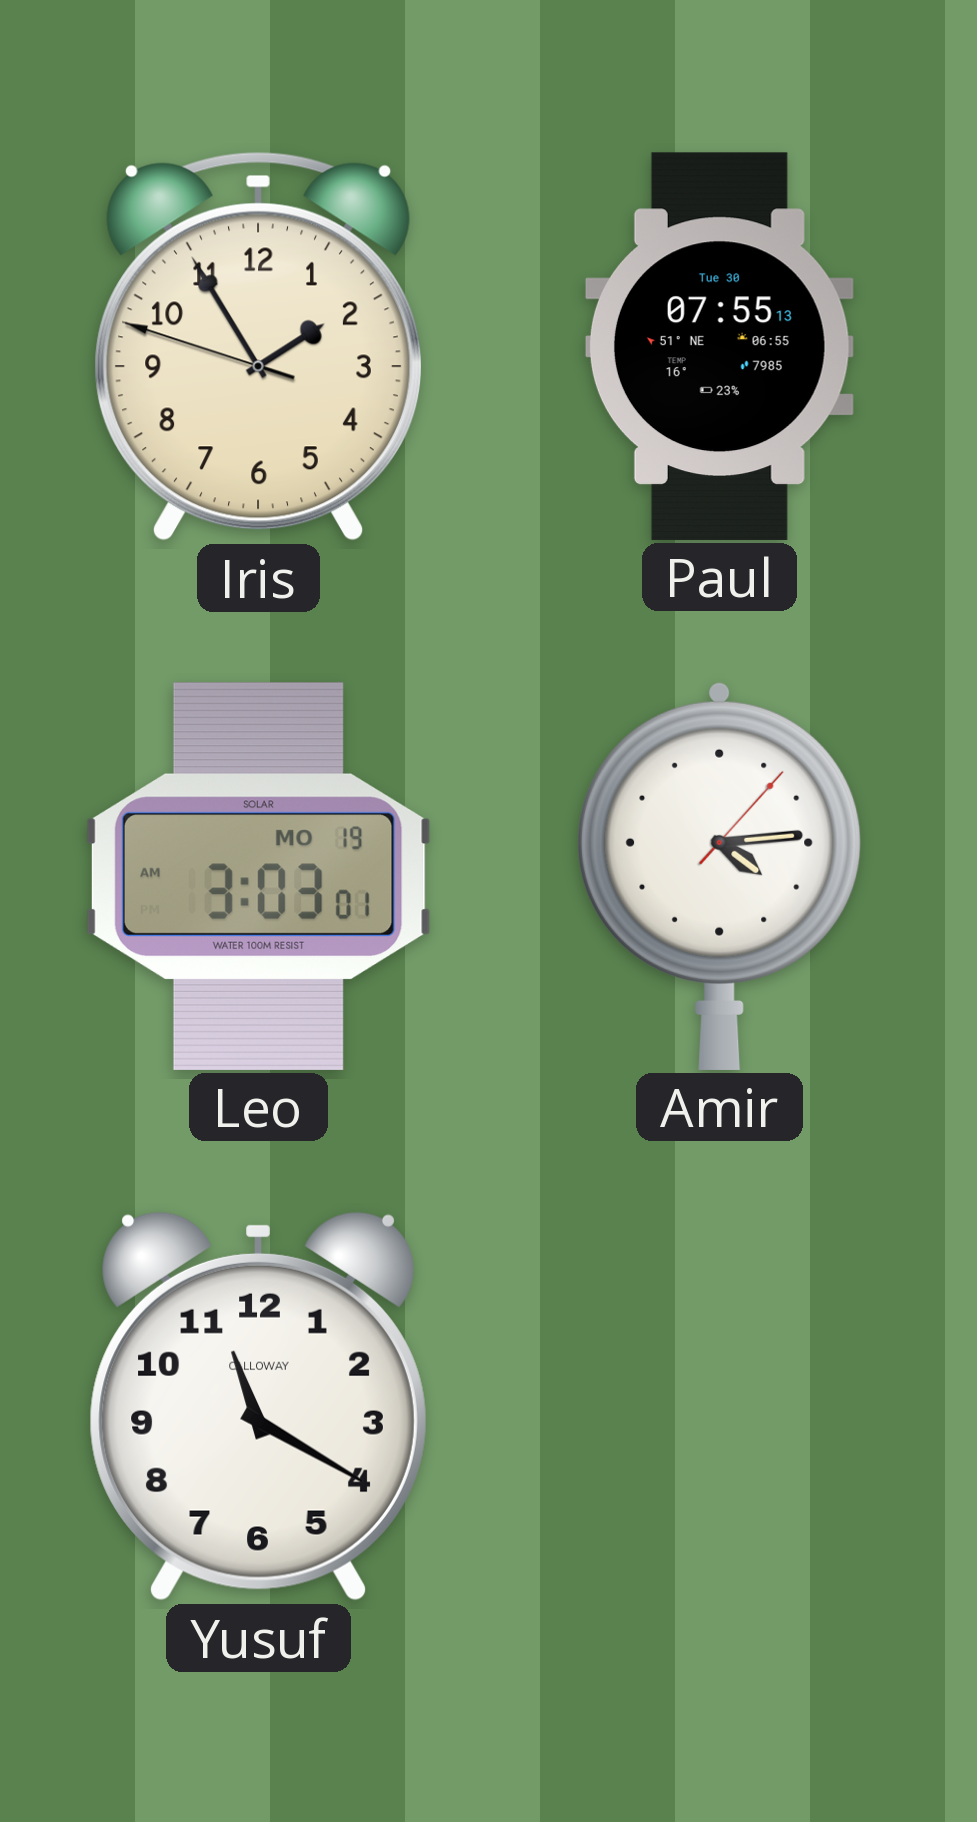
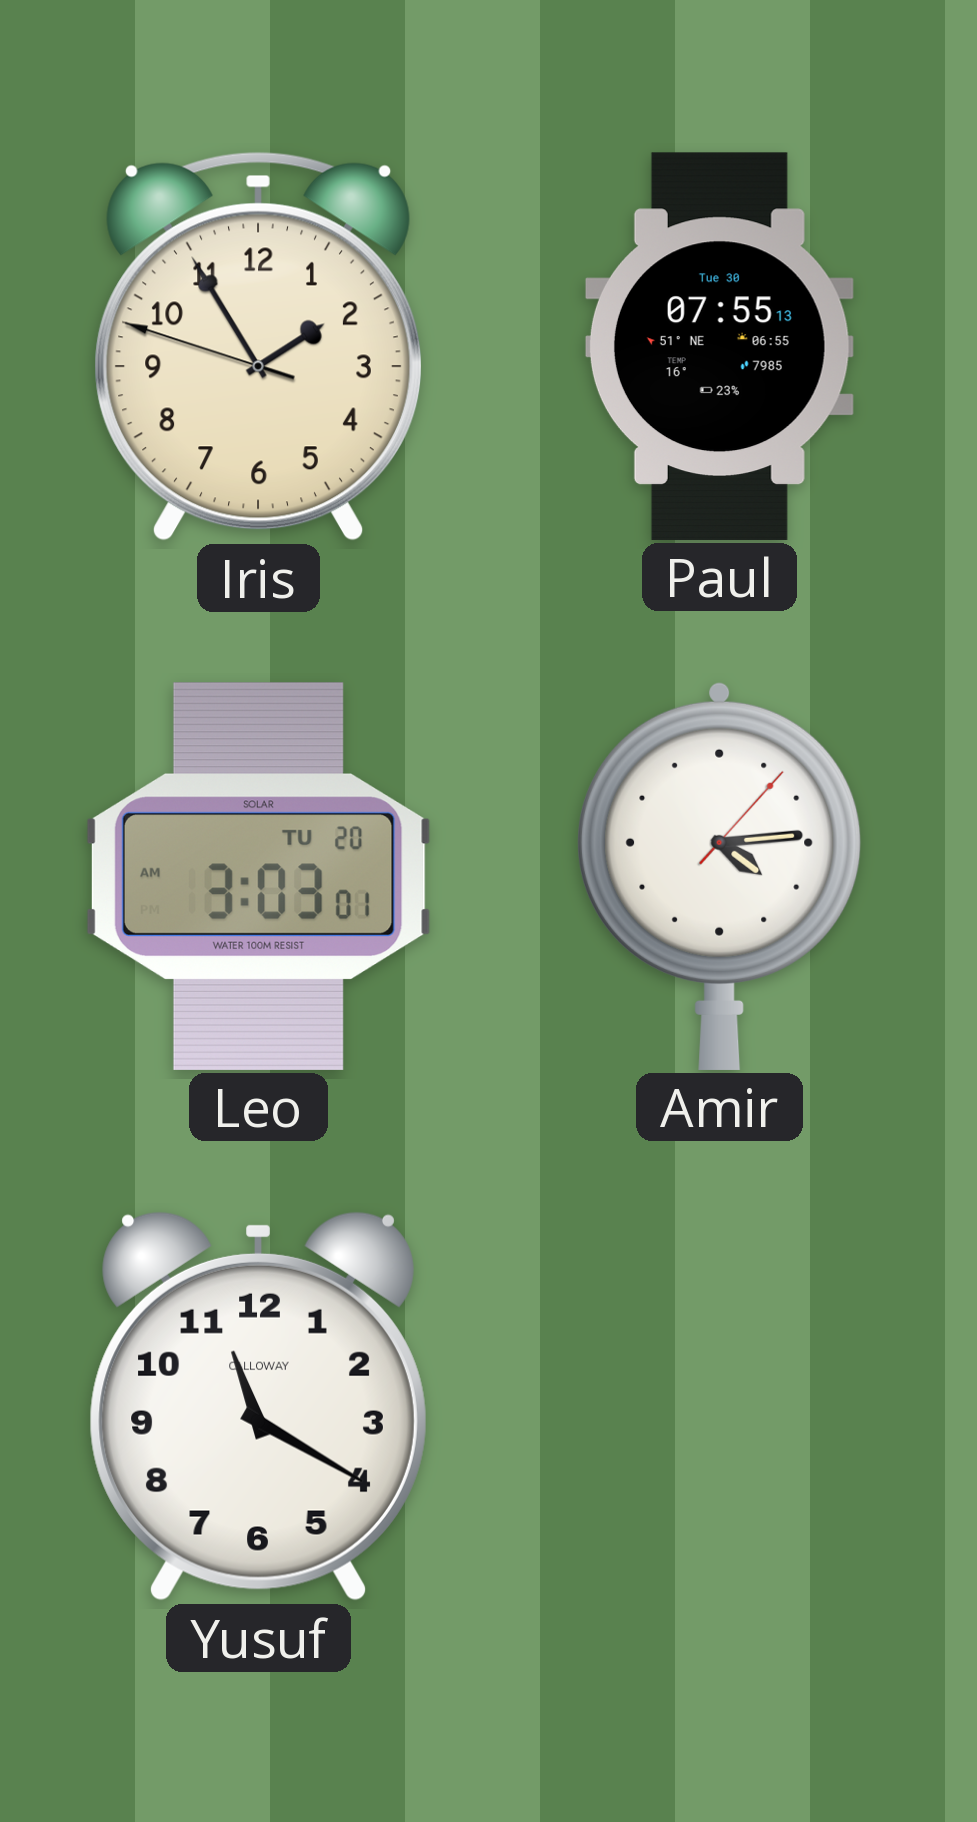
Leo date: MO 19 -> TU 20 (258, 876)
